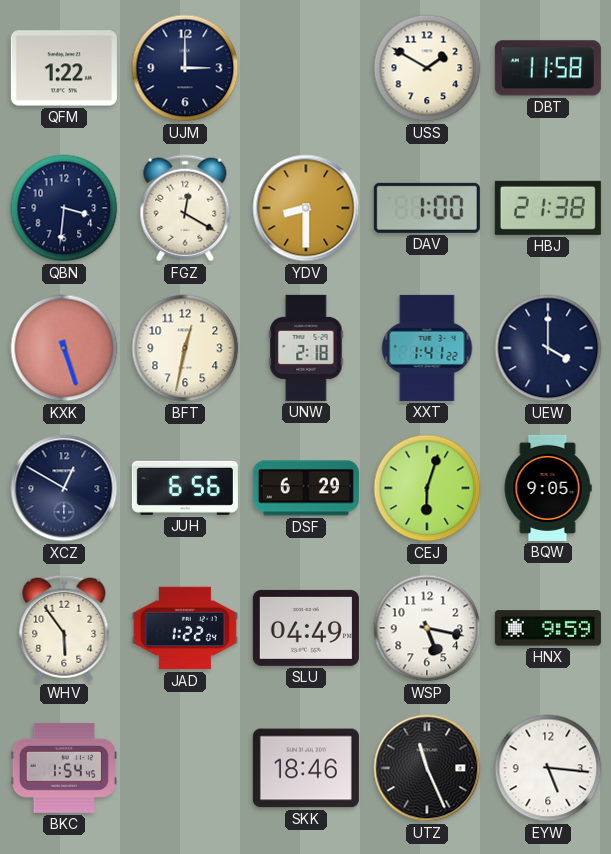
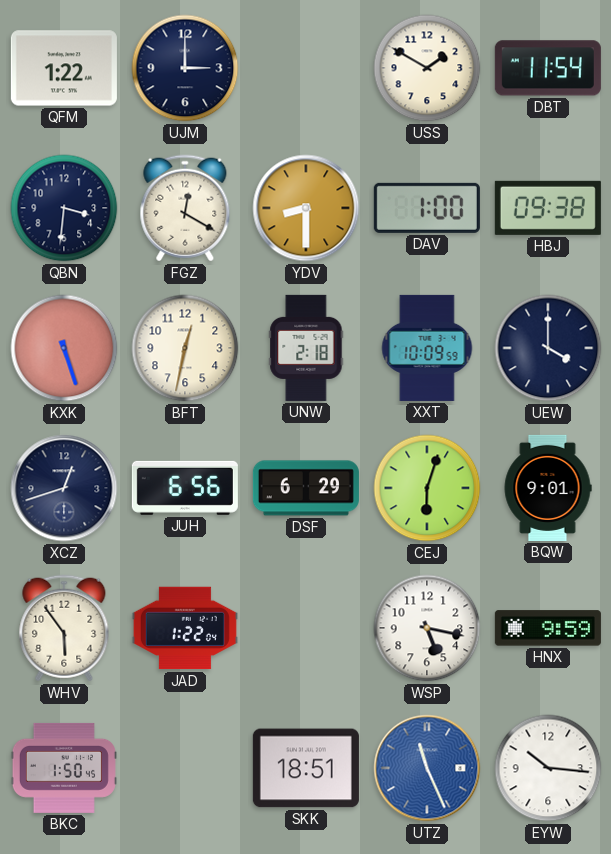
DBT: 11:58 -> 11:54 (548, 68)
HBJ: 21:38 -> 09:38 (548, 208)
XXT: 1:41 -> 10:09 (427, 348)
XCZ: 12:50 -> 12:42 (64, 488)
BQW: 9:05 -> 9:01 (548, 488)
SLU: 04:49 -> none (306, 628)
BKC: 1:54 -> 1:50 (64, 768)
SKK: 18:46 -> 18:51 (306, 768)
UTZ dial: black -> blue (427, 768)
EYW: 5:16 -> 10:16 (548, 768)
